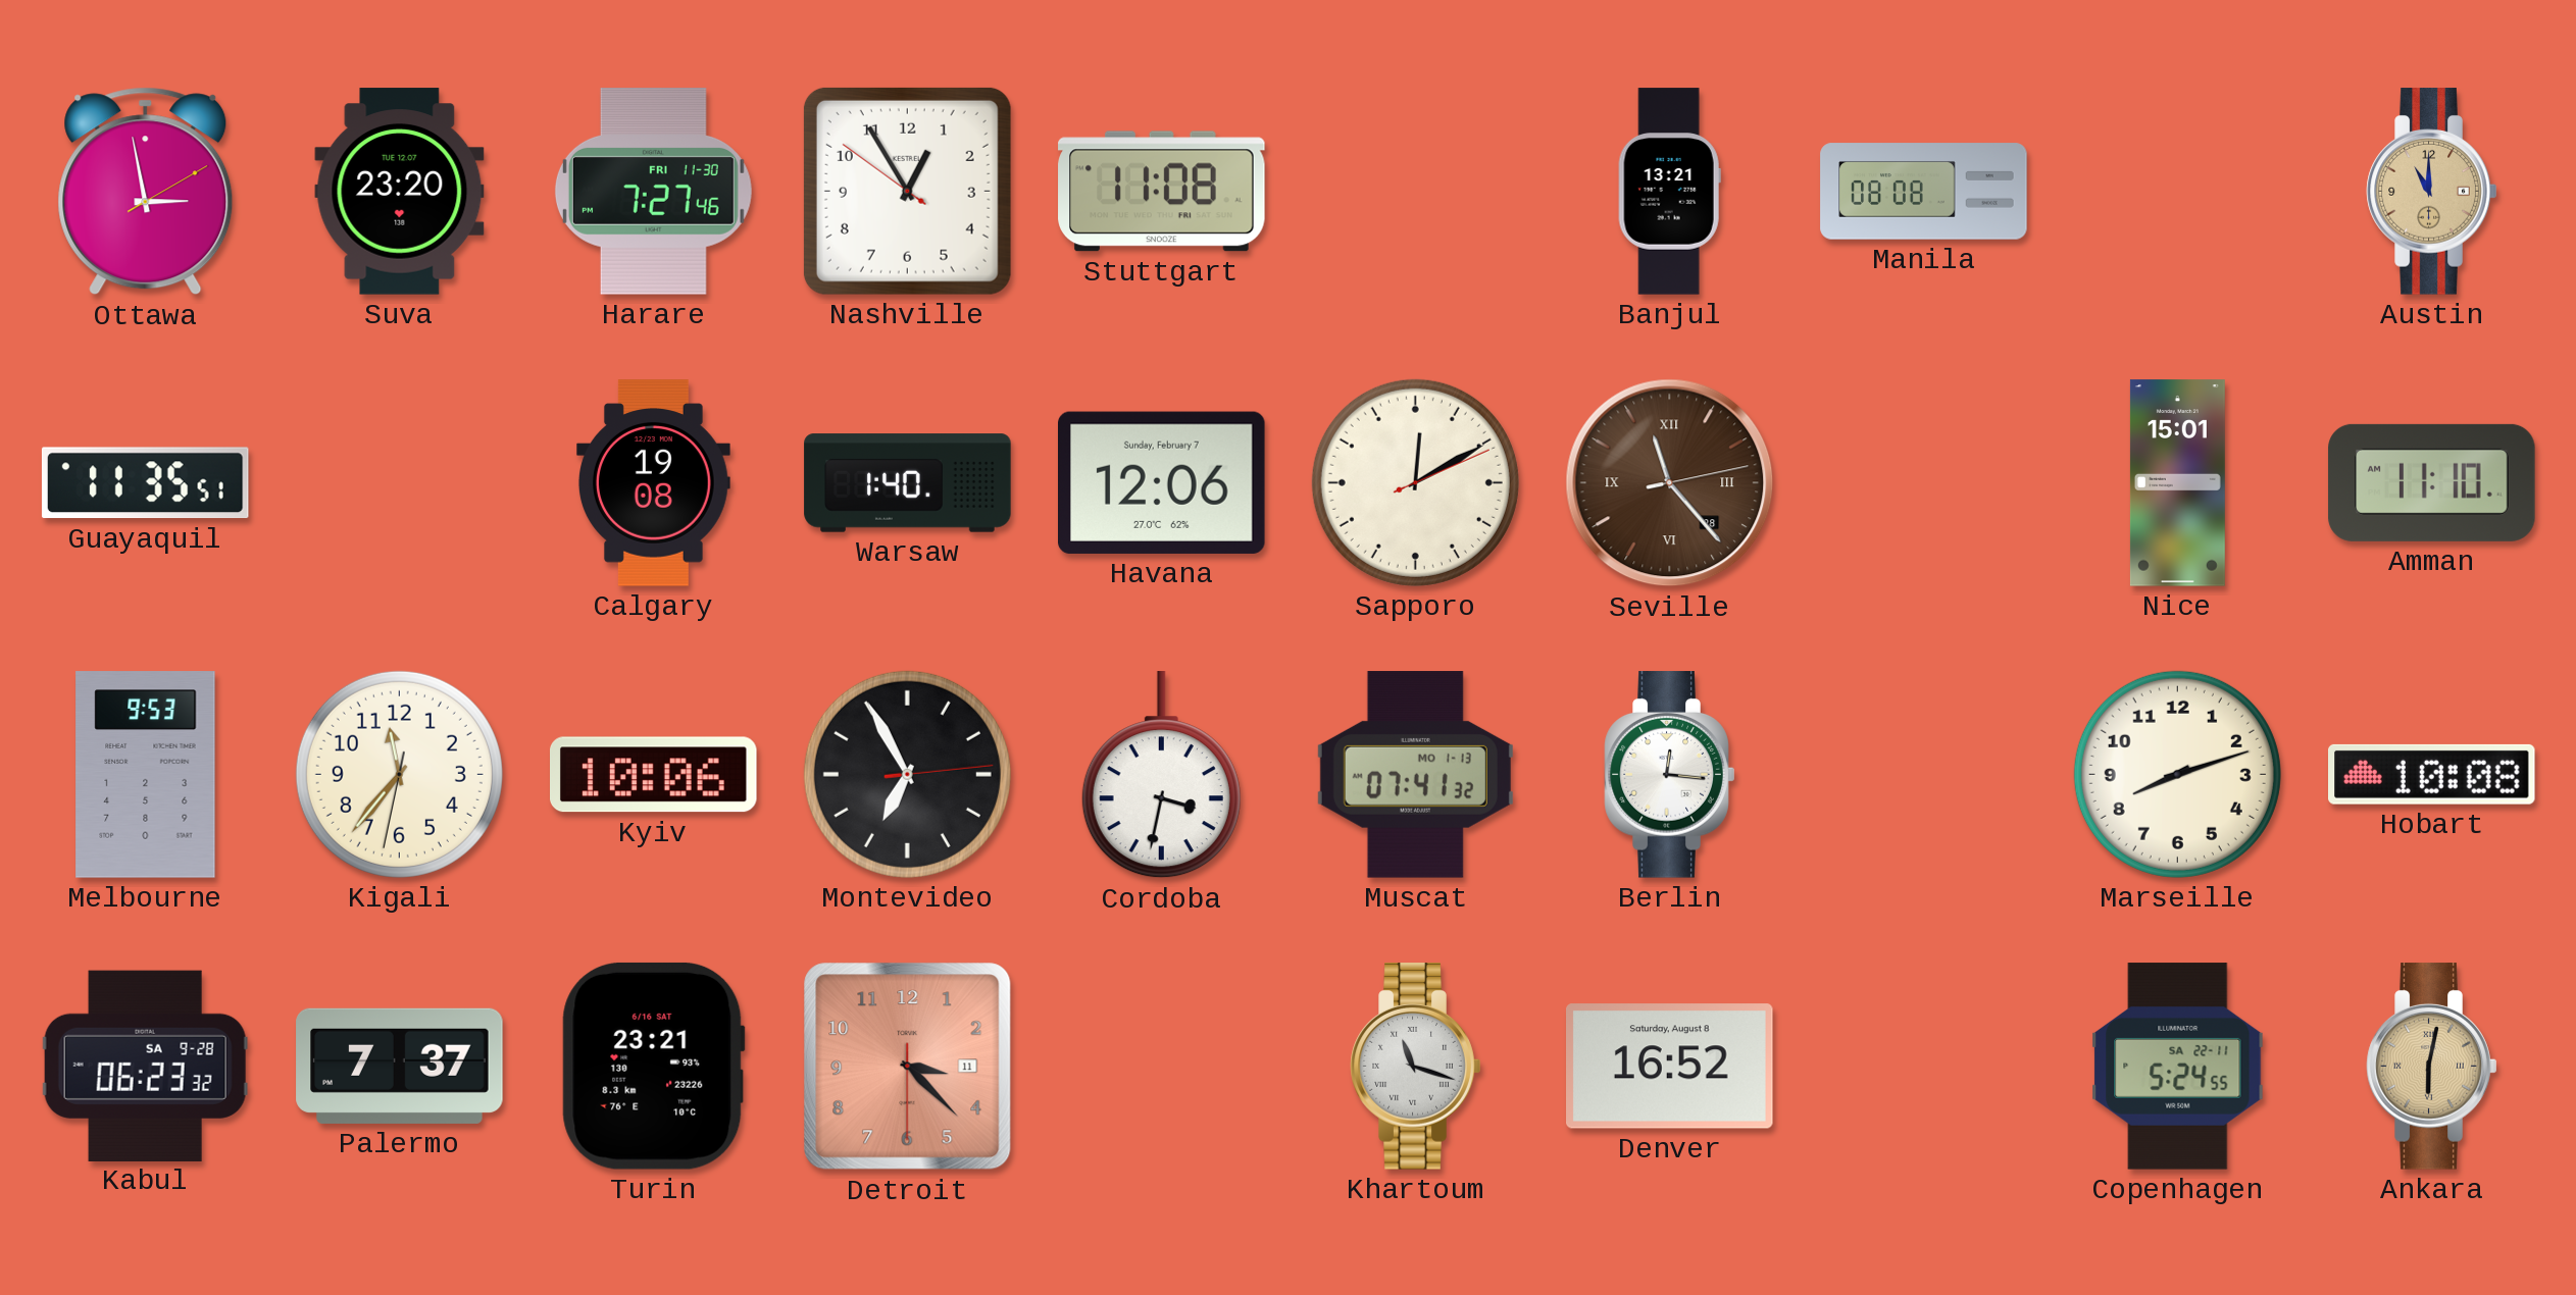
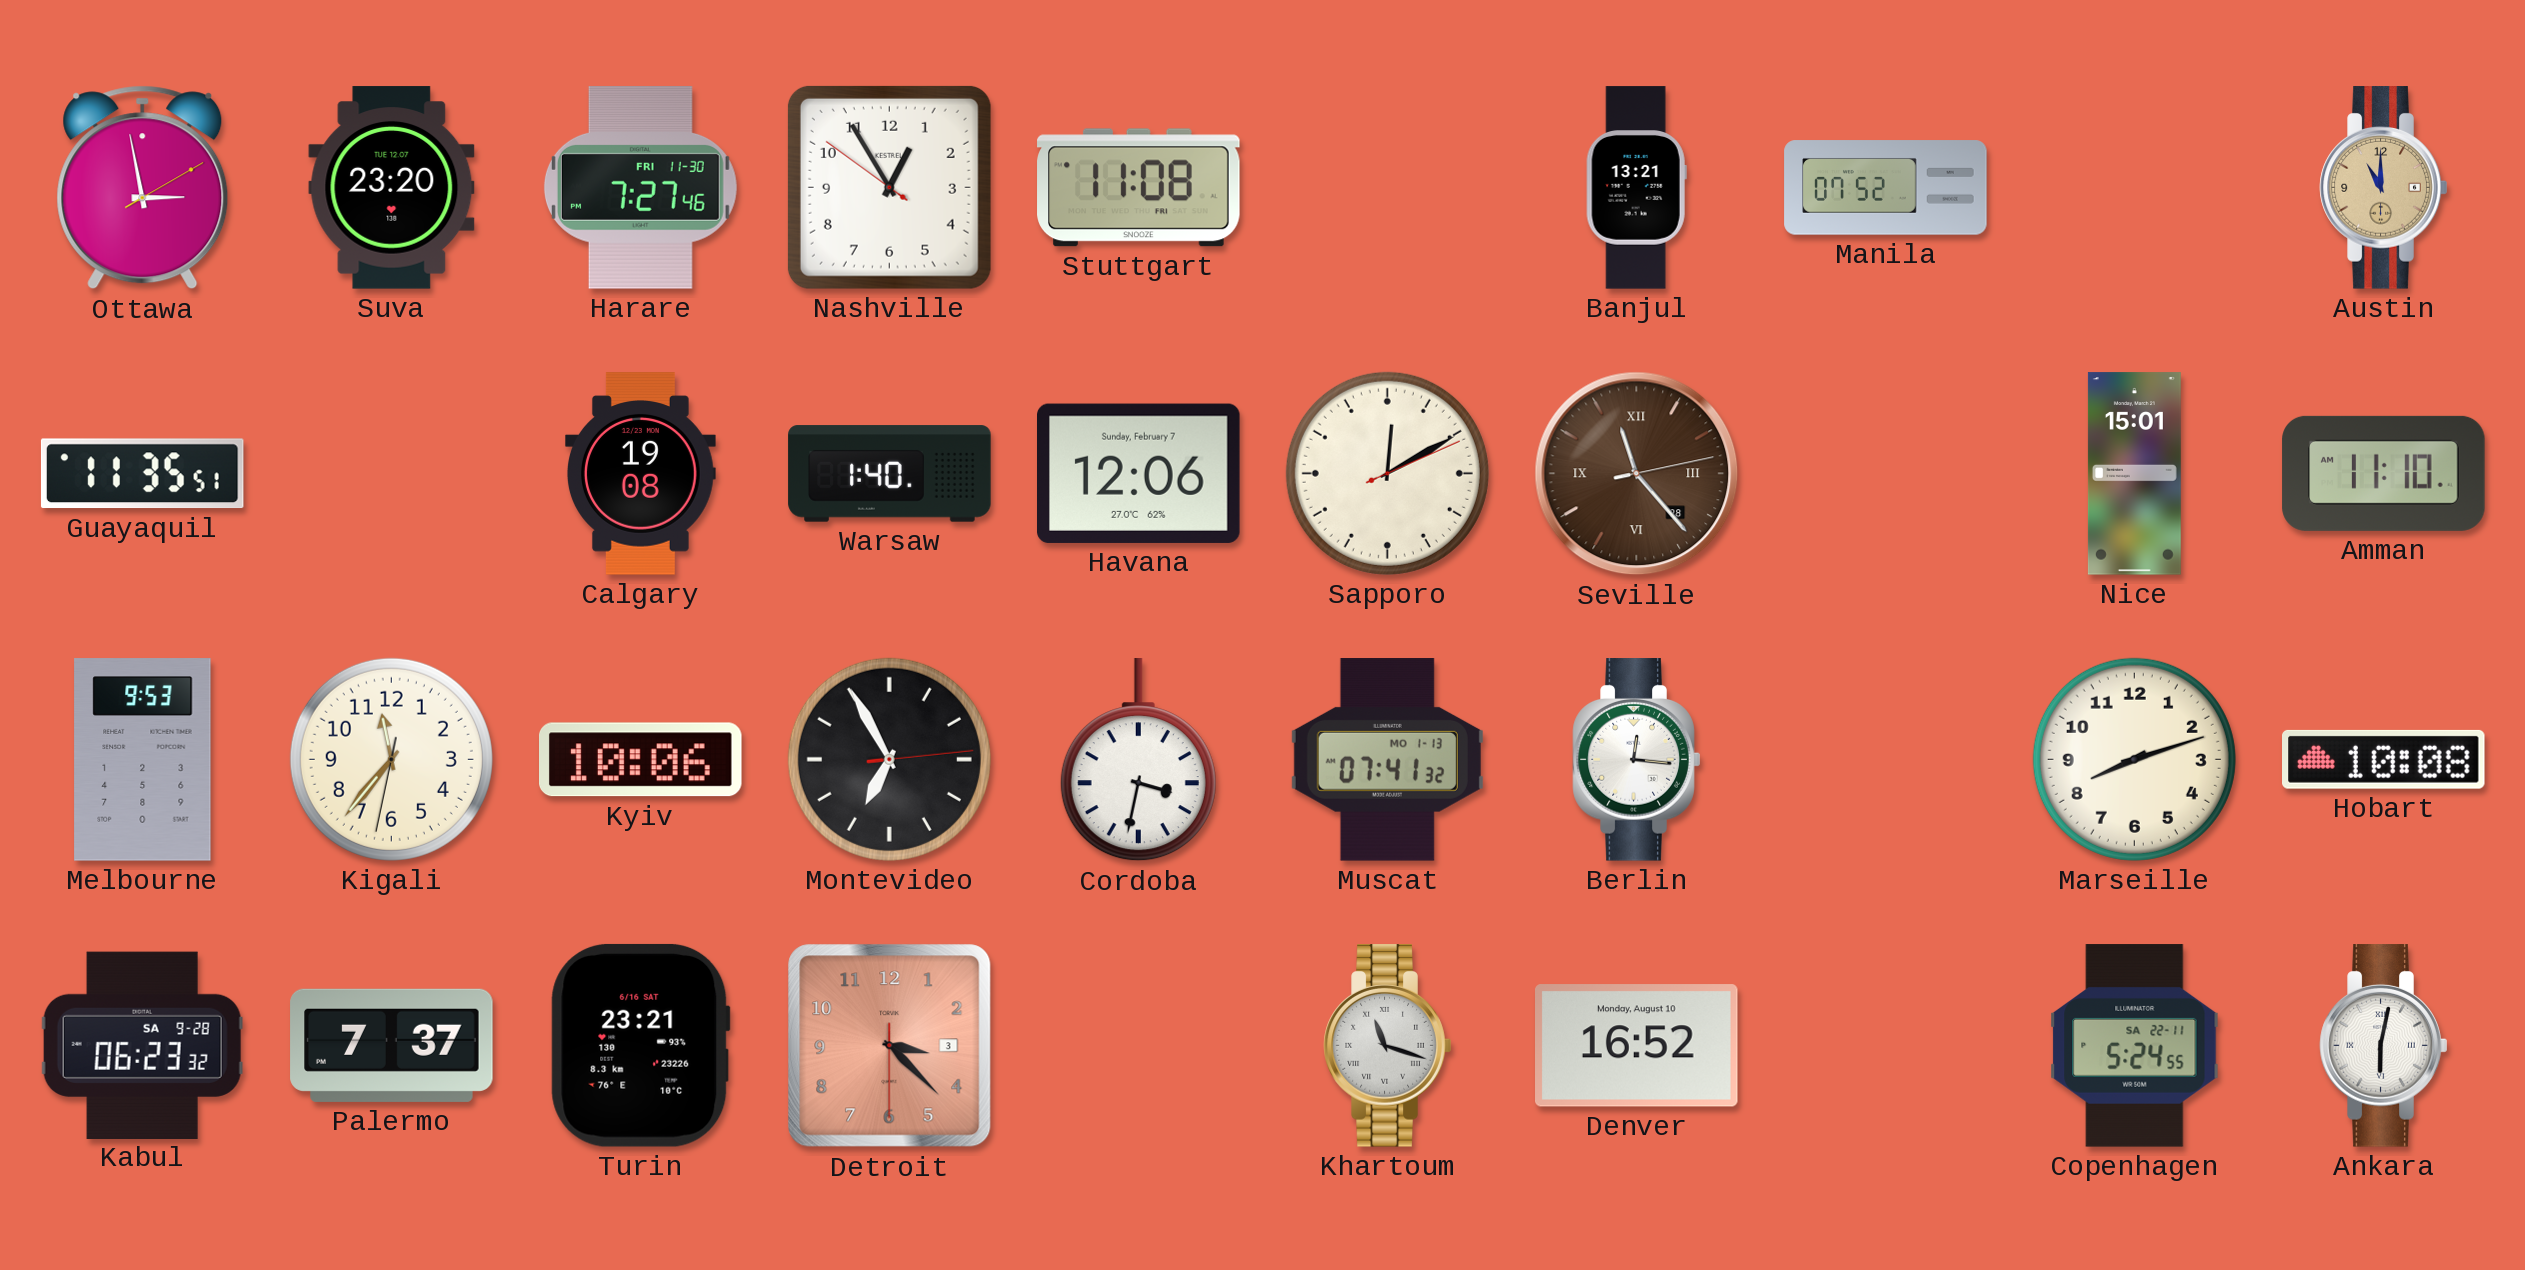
Manila: 08:08 -> 07:52 (1886, 188)
Detroit date: 11 -> 3 (890, 1046)
Denver date: Saturday, August 8 -> Monday, August 10 (1637, 1046)
Ankara dial: champagne -> white (2384, 1046)
